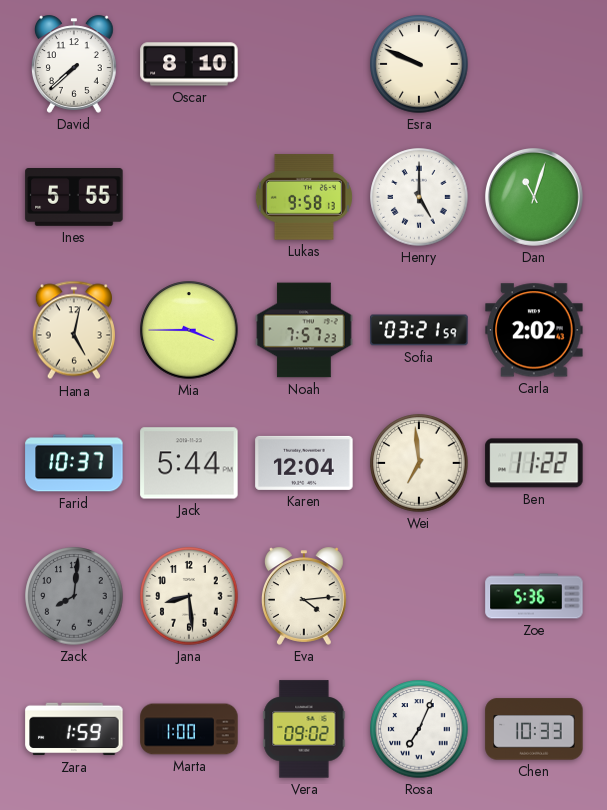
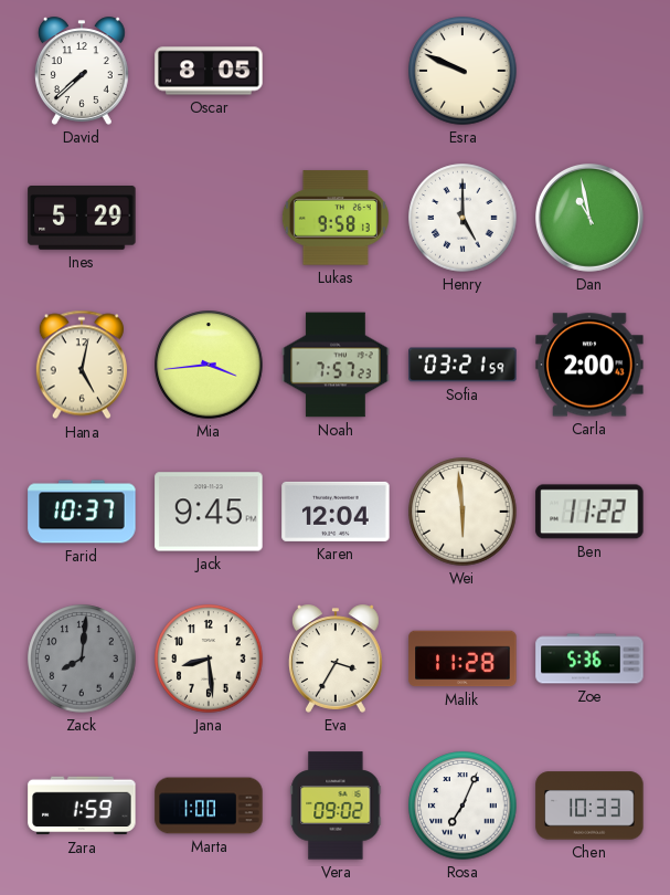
Oscar: 8:10 -> 8:05 (209, 71)
Ines: 5:55 -> 5:29 (82, 219)
Dan: 11:03 -> 10:58 (591, 219)
Mia: 3:45 -> 3:44 (209, 365)
Carla: 2:02 -> 2:00 (589, 365)
Jack: 5:44 -> 9:45 (209, 512)
Wei: 6:59 -> 5:59 (462, 512)
Eva: 4:14 -> 3:35 (336, 659)
Malik: none -> 11:28 (462, 659)
